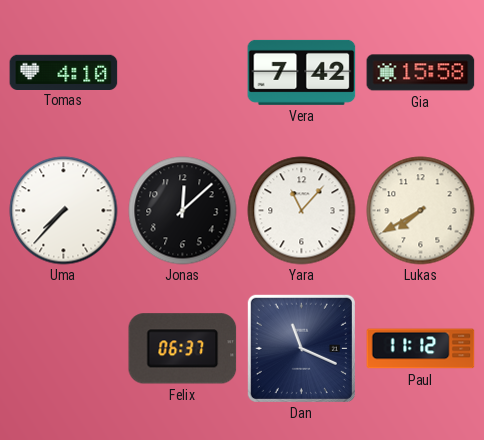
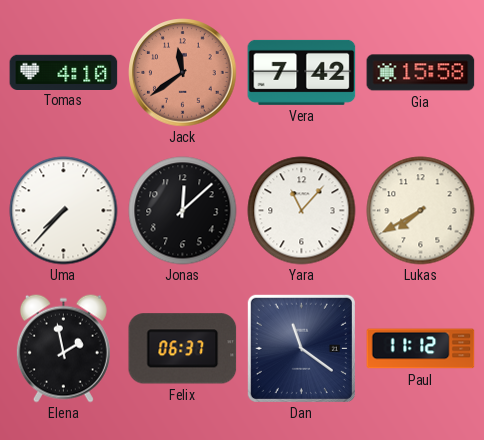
Jack: none -> 11:39 (183, 73)
Elena: none -> 1:58 (63, 348)
Dan: 11:19 -> 11:21 (301, 348)
